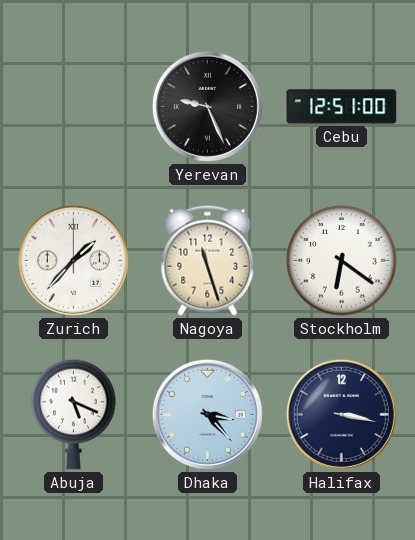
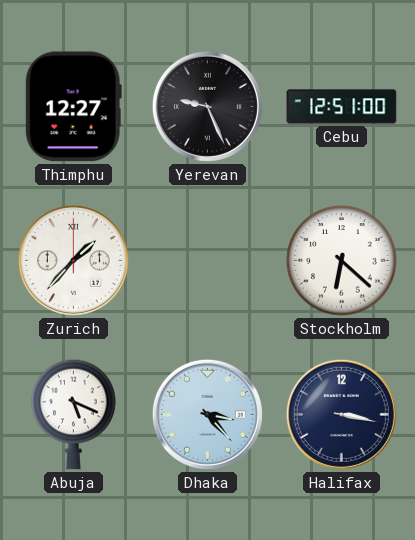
Thimphu: none -> 12:27 (73, 107)
Nagoya: 11:27 -> none (208, 260)
Stockholm: 6:21 -> 6:22 (342, 261)
